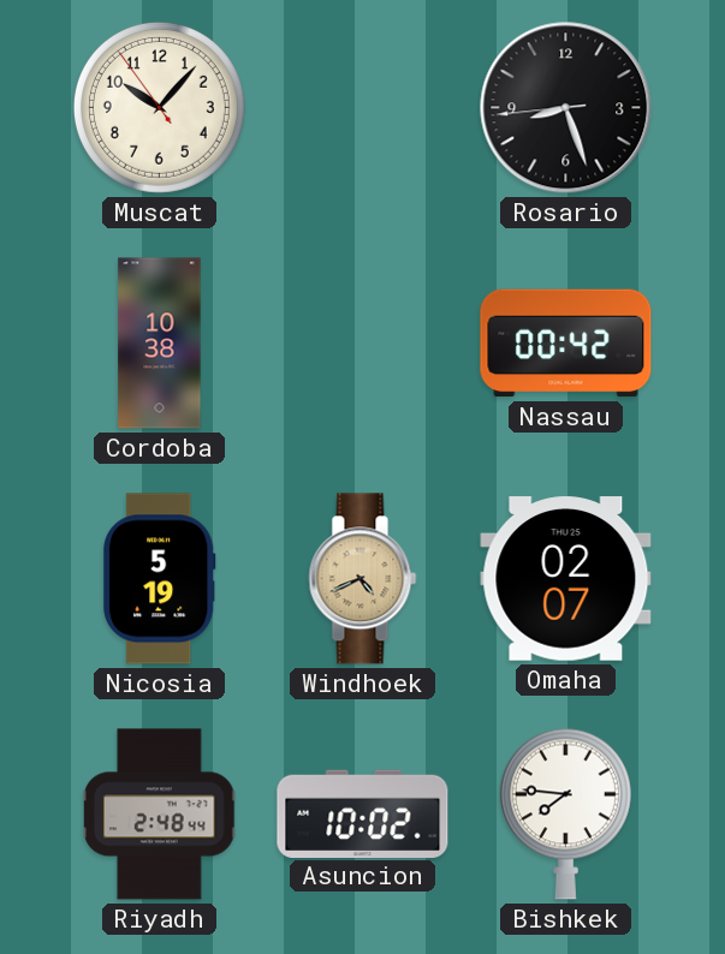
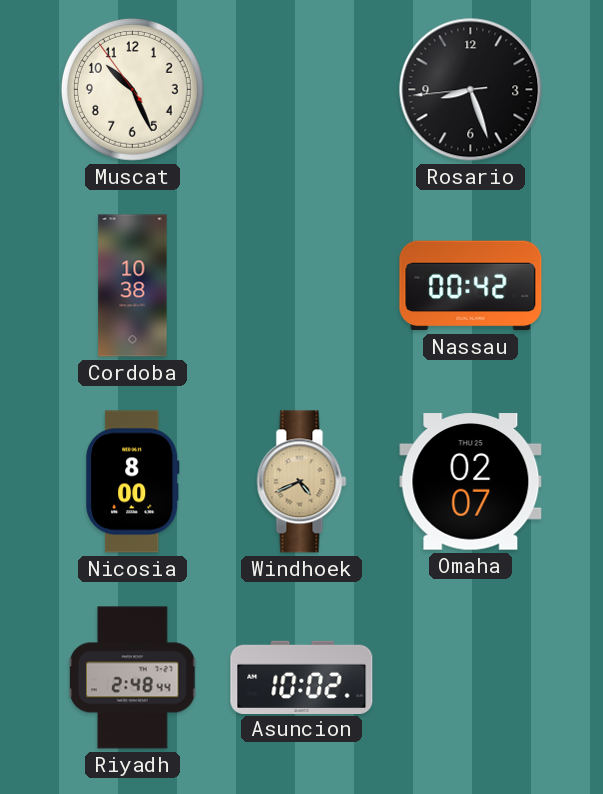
Muscat: 10:06 -> 10:25 (132, 89)
Nicosia: 5:19 -> 8:00 (133, 482)
Bishkek: 7:46 -> none (565, 813)
